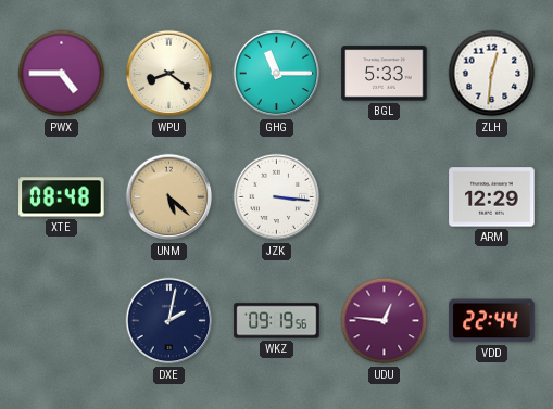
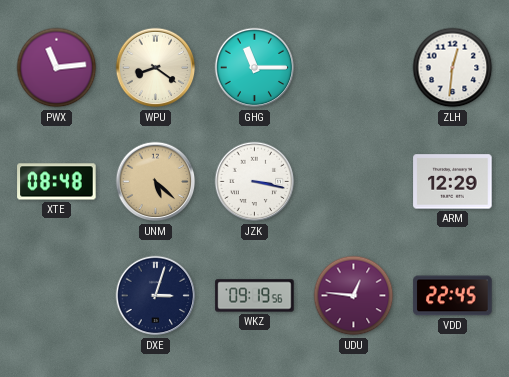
PWX: 4:45 -> 11:14 (57, 68)
BGL: 5:33 -> none (385, 74)
JZK: 3:16 -> 3:17 (255, 182)
DXE: 2:02 -> 3:03 (156, 296)
VDD: 22:44 -> 22:45 (453, 296)
